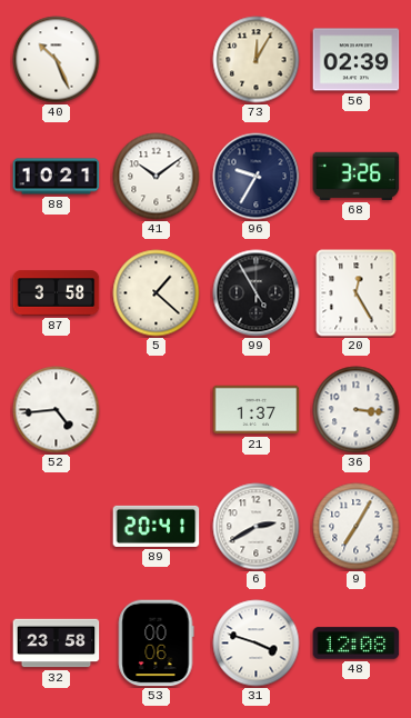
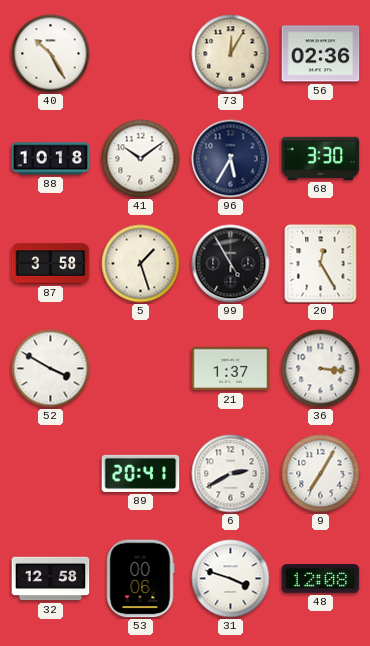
40: 10:26 -> 10:25 (51, 54)
56: 02:39 -> 02:36 (321, 54)
88: 10:21 -> 10:18 (51, 159)
96: 9:35 -> 5:35 (231, 159)
68: 3:26 -> 3:30 (321, 158)
5: 1:22 -> 1:27 (141, 264)
52: 4:44 -> 3:50 (51, 369)
32: 23:58 -> 12:58 (51, 579)
